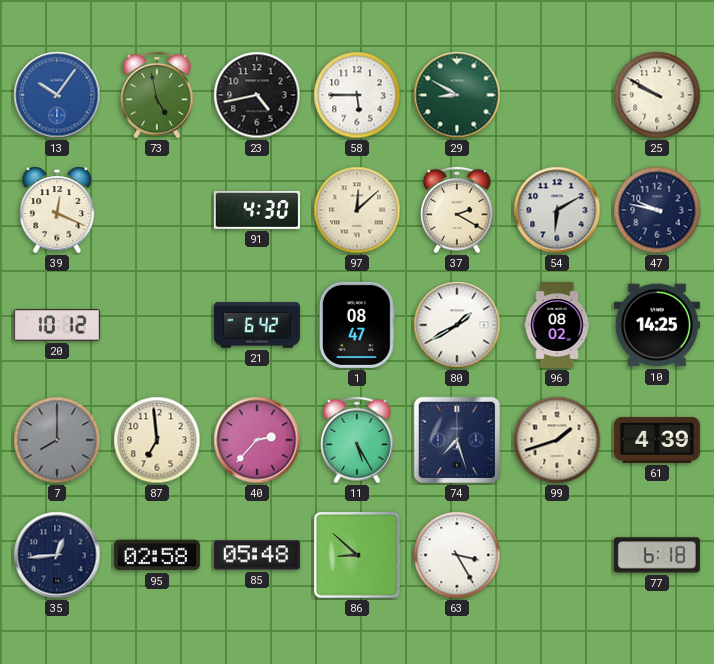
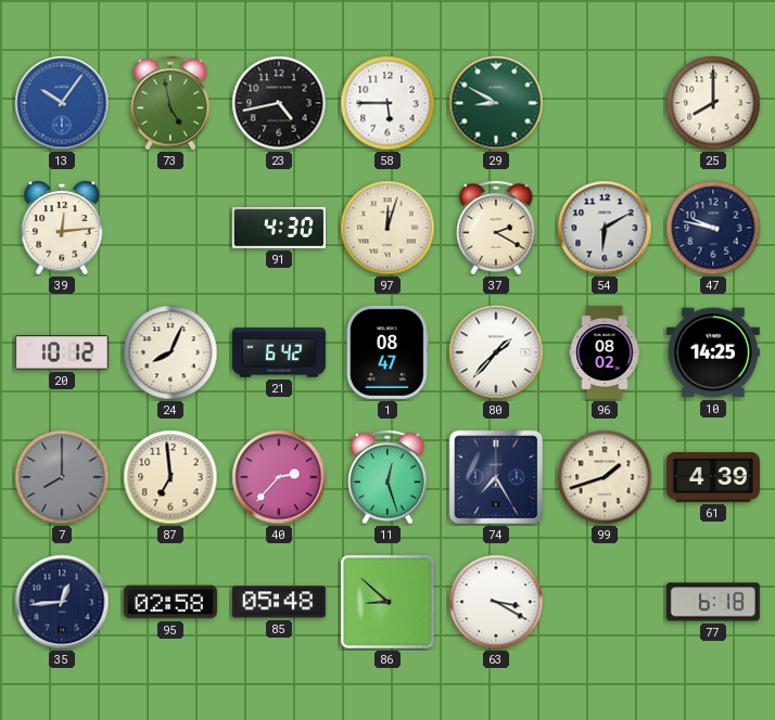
25: 9:50 -> 8:00 (713, 103)
39: 12:19 -> 12:14 (62, 228)
97: 12:08 -> 12:03 (387, 228)
24: none -> 8:04 (170, 352)
80: 1:40 -> 1:37 (496, 352)
11: 5:25 -> 12:27 (387, 477)
74: 7:27 -> 7:25 (496, 477)
63: 3:25 -> 3:20 (496, 602)
